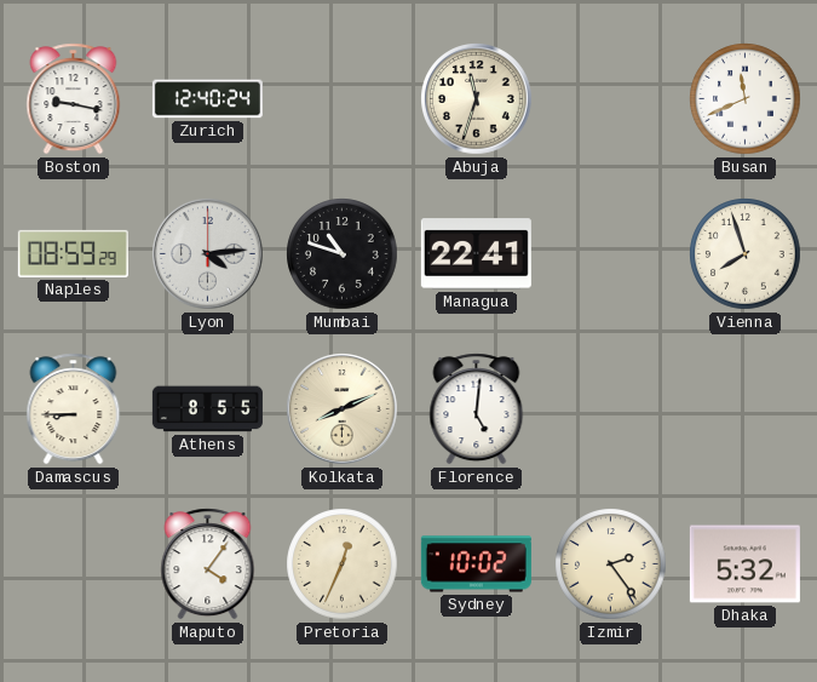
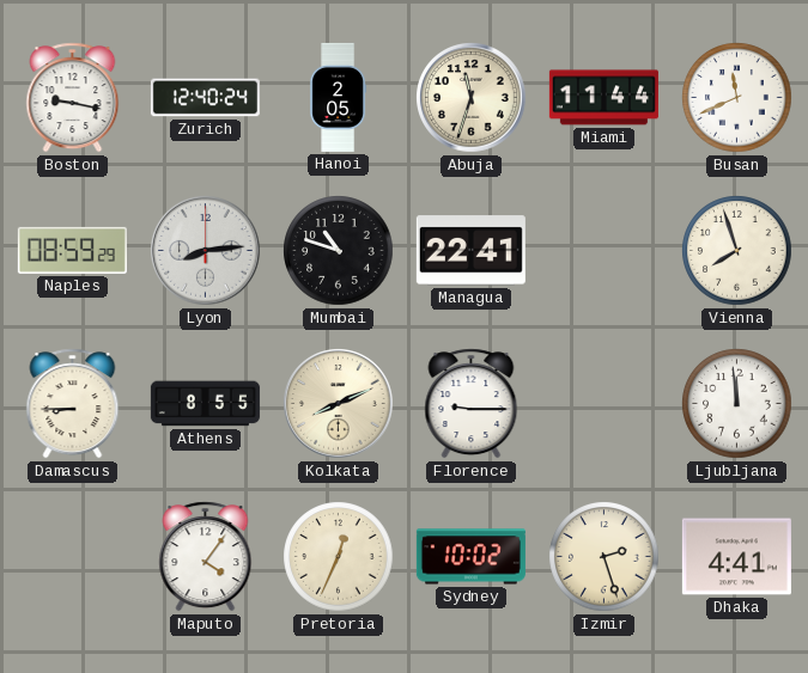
Hanoi: none -> 2:05 (339, 97)
Miami: none -> 11:44 (603, 98)
Lyon: 4:14 -> 8:14 (206, 251)
Florence: 5:01 -> 9:15 (472, 404)
Ljubljana: none -> 11:59 (737, 404)
Izmir: 2:24 -> 2:27 (605, 557)
Dhaka: 5:32 -> 4:41 (736, 557)
